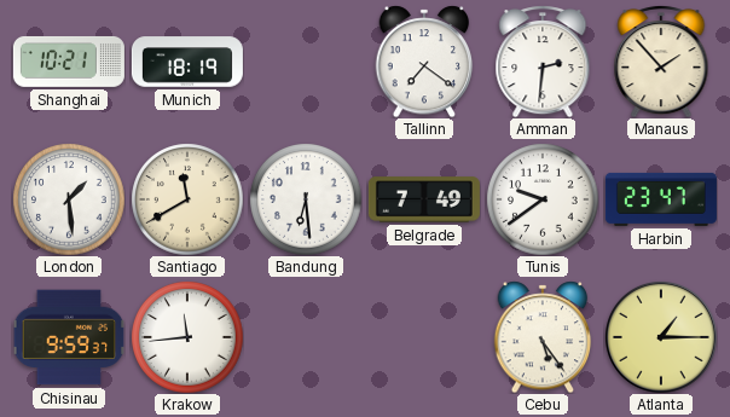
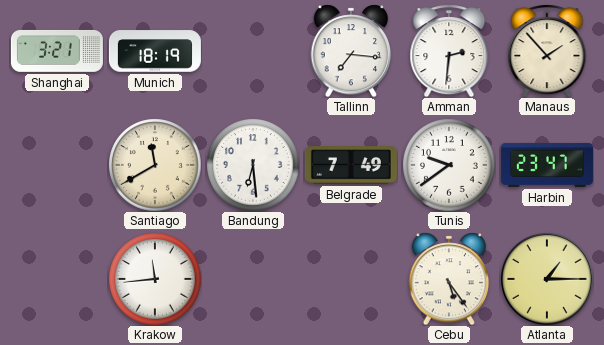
Shanghai: 10:21 -> 3:21 (57, 51)
Tallinn: 7:21 -> 7:16 (351, 51)
London: 1:29 -> none (69, 199)
Chisinau: 9:59 -> none (69, 337)
